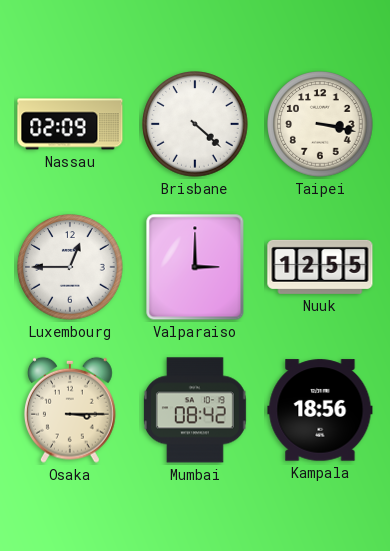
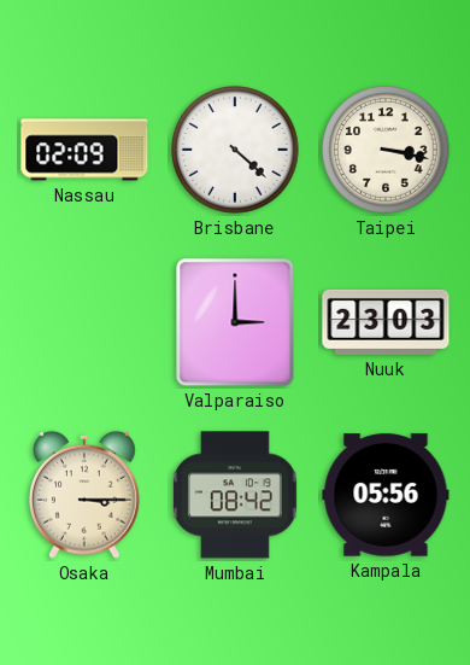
Luxembourg: 12:45 -> none (70, 267)
Nuuk: 12:55 -> 23:03 (386, 322)
Kampala: 18:56 -> 05:56 (386, 495)
